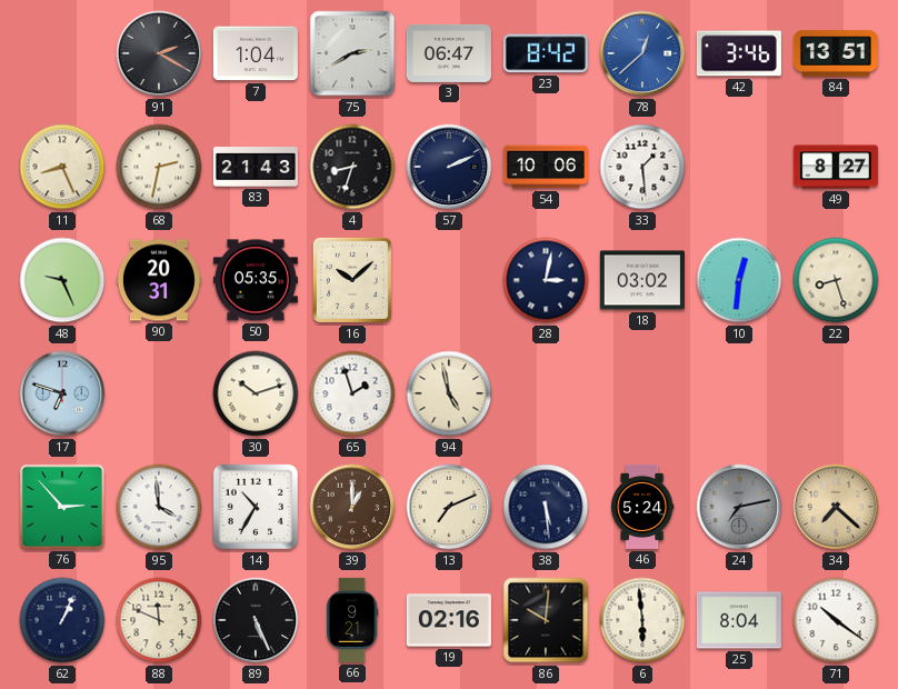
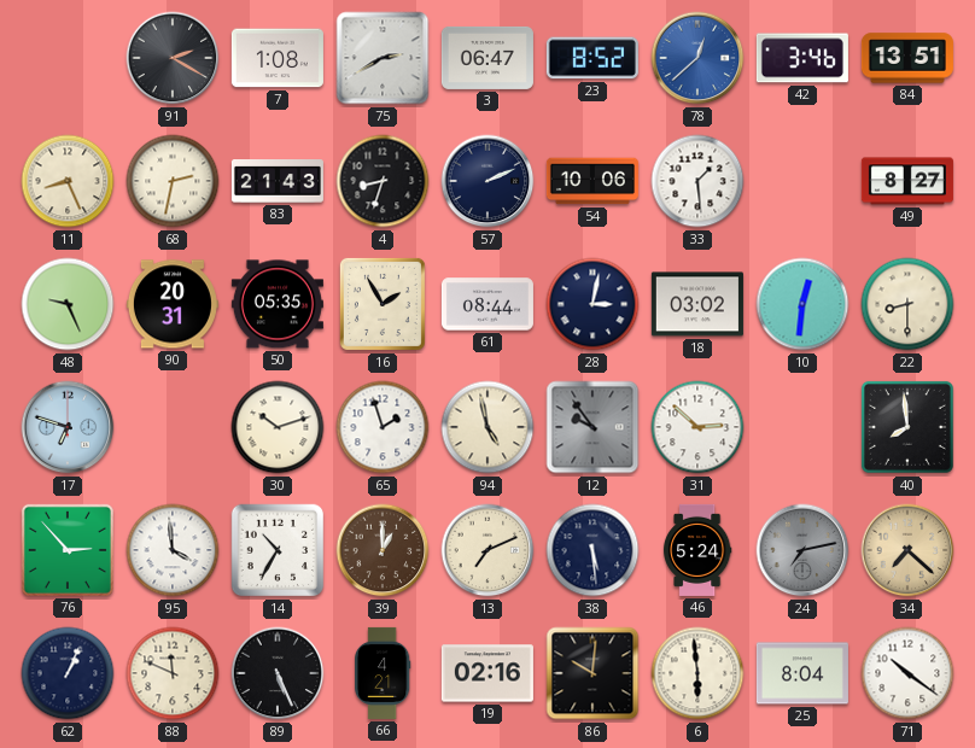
7: 1:04 -> 1:08 (278, 58)
23: 8:42 -> 8:52 (592, 58)
16: 10:08 -> 1:55 (383, 304)
61: none -> 08:44 (488, 304)
22: 8:27 -> 8:30 (907, 304)
12: none -> 9:54 (592, 427)
31: none -> 2:52 (697, 427)
40: none -> 7:59 (907, 427)
66: 9:21 -> 4:21 (384, 673)
